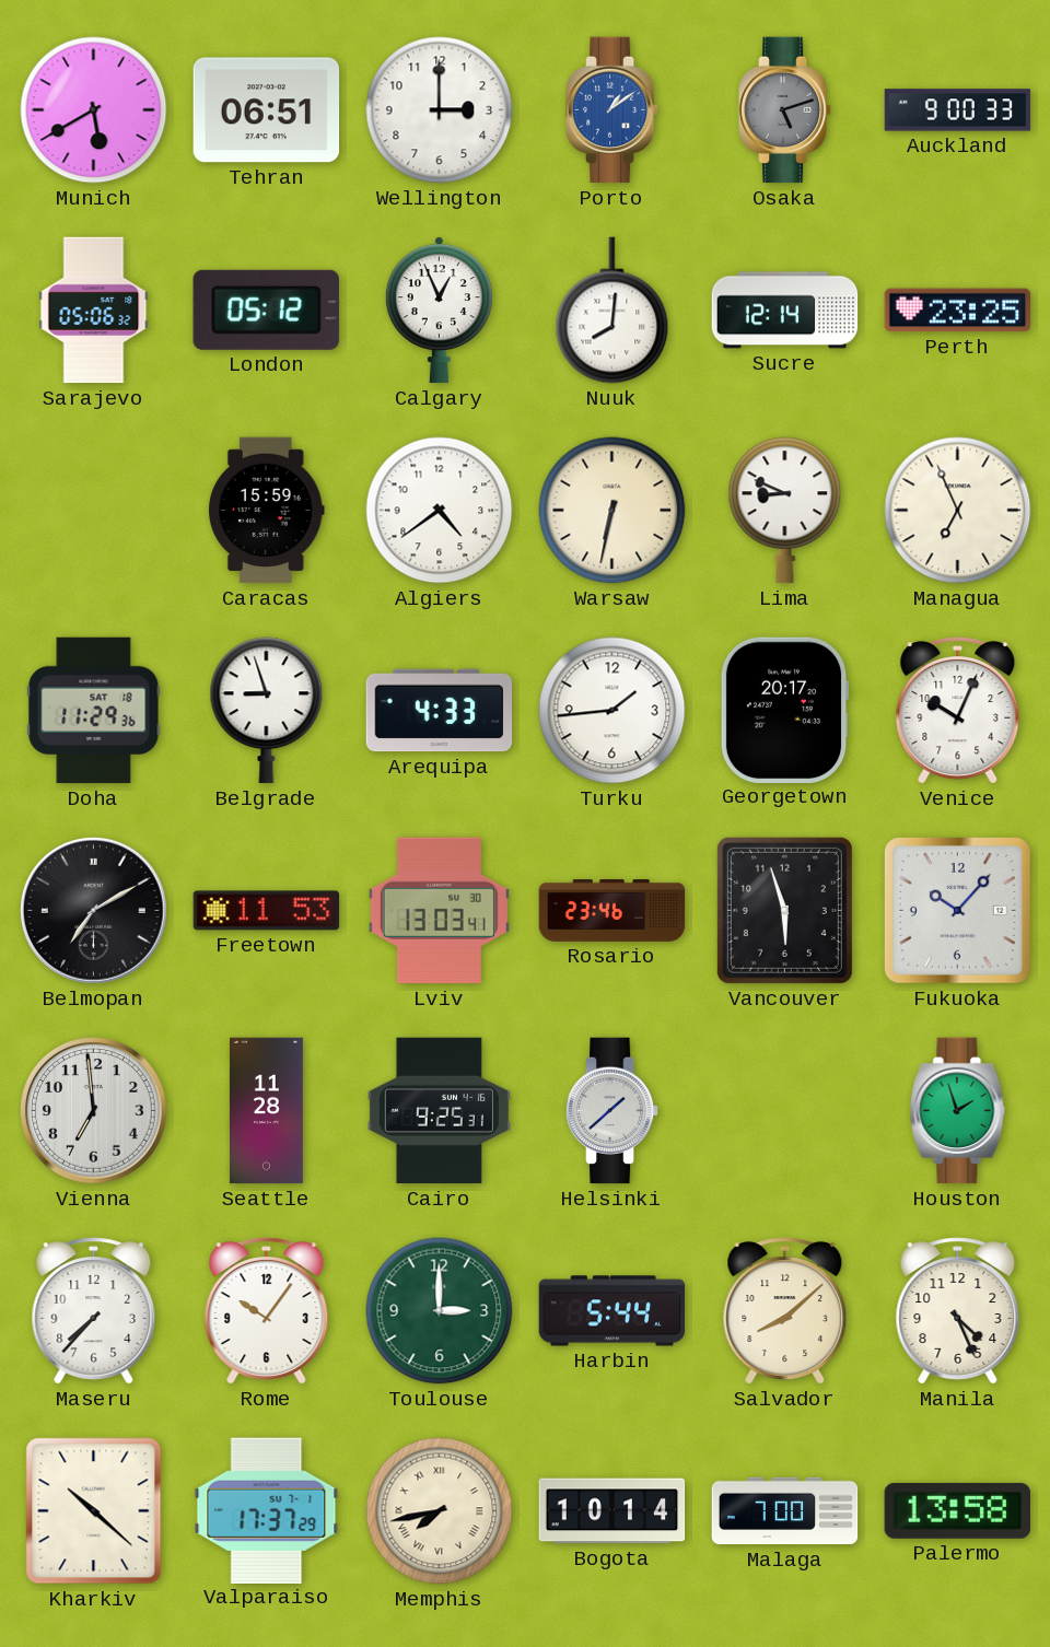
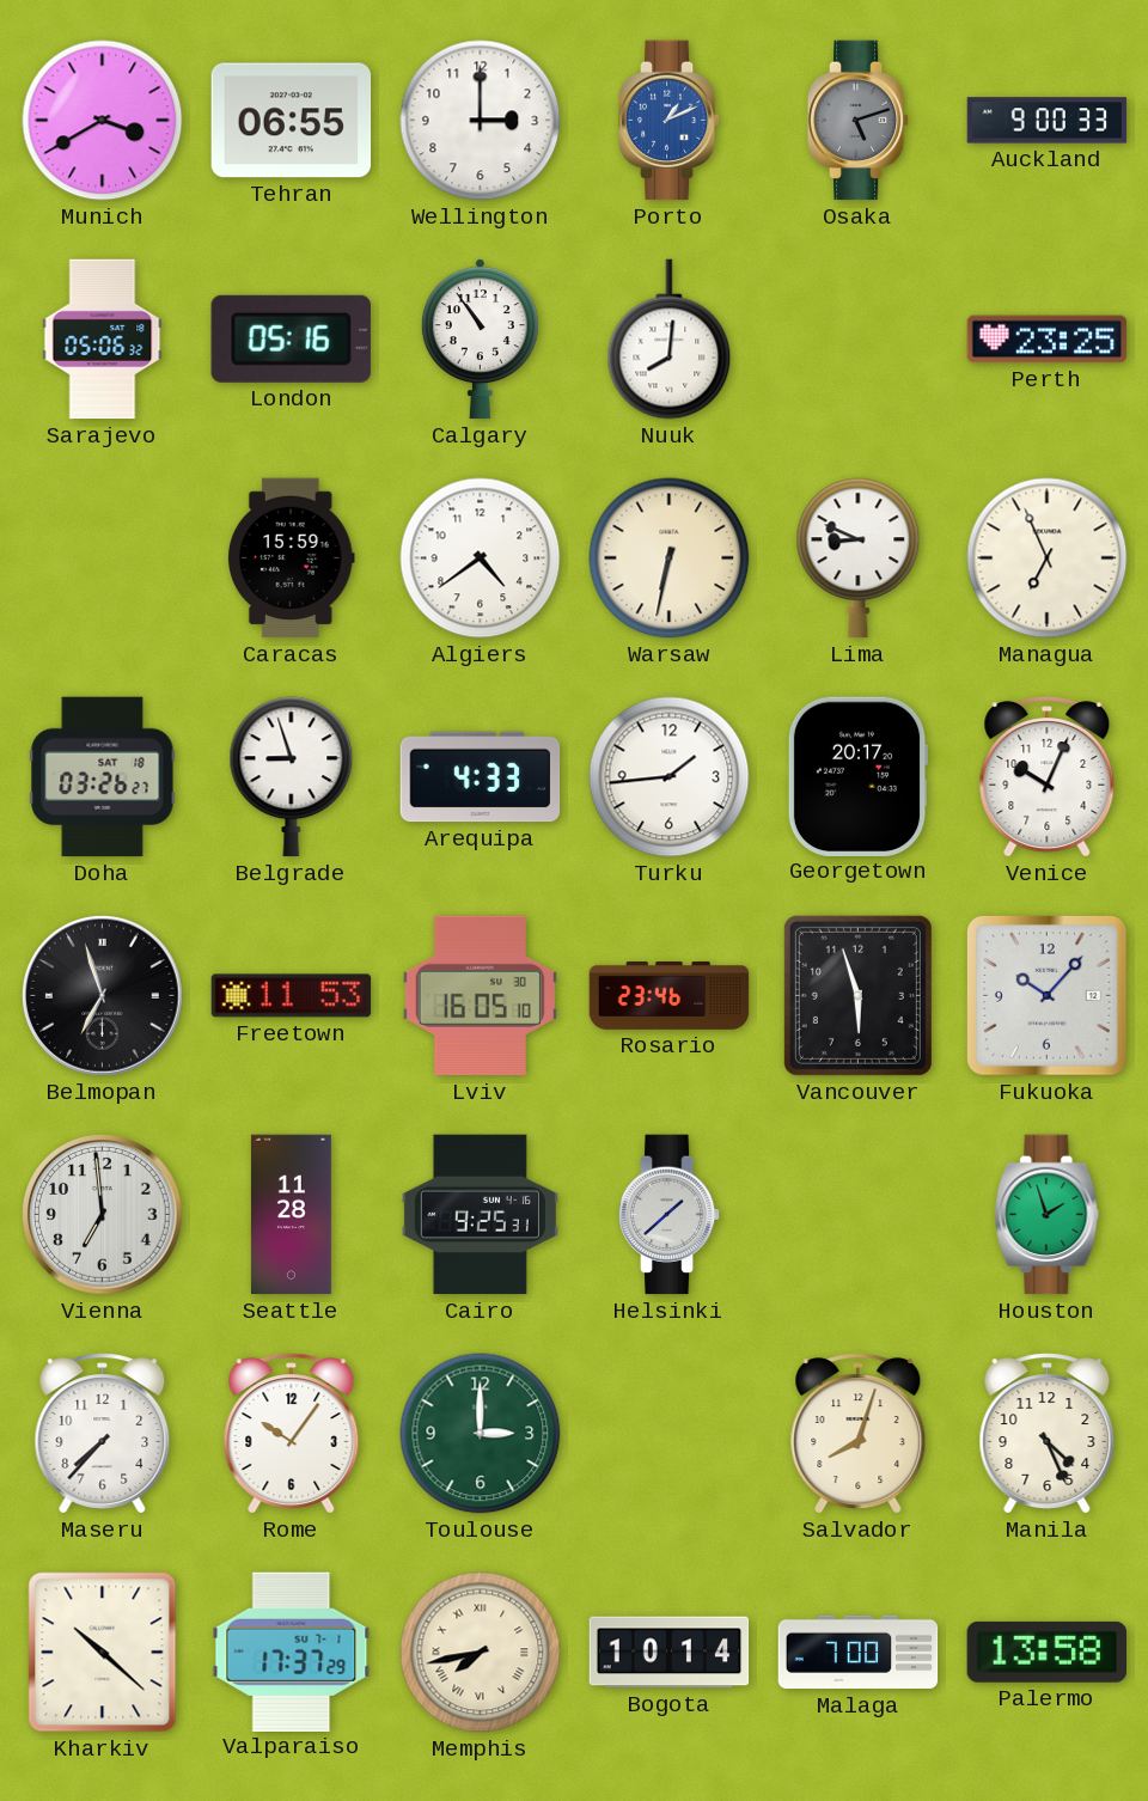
Munich: 5:40 -> 3:40 (103, 121)
Tehran: 06:51 -> 06:55 (292, 121)
Porto: 1:09 -> 1:11 (670, 121)
London: 05:12 -> 05:16 (291, 338)
Calgary: 12:56 -> 10:54 (480, 340)
Sucre: 12:14 -> none (785, 311)
Doha: 11:29 -> 03:26 (103, 777)
Belmopan: 7:10 -> 6:57 (103, 996)
Lviv: 13:03 -> 16:05 (480, 996)
Harbin: 5:44 -> none (612, 1311)
Salvador: 8:08 -> 8:03 (859, 1434)
